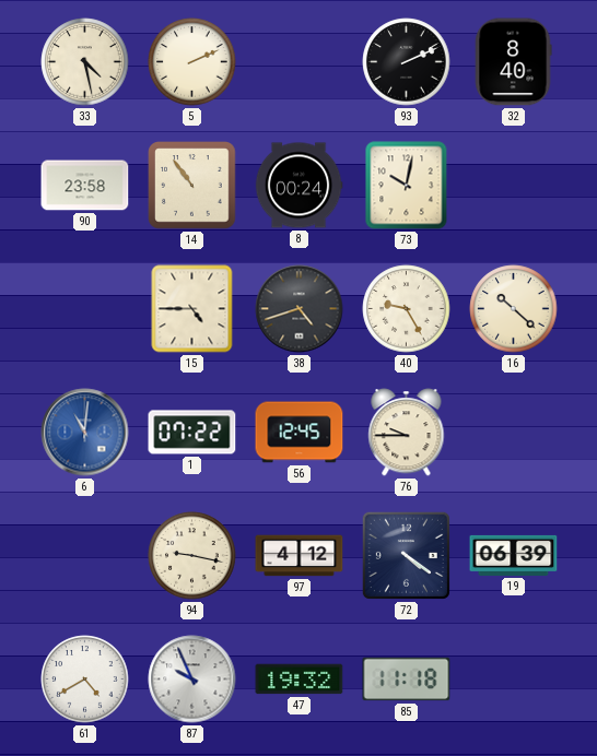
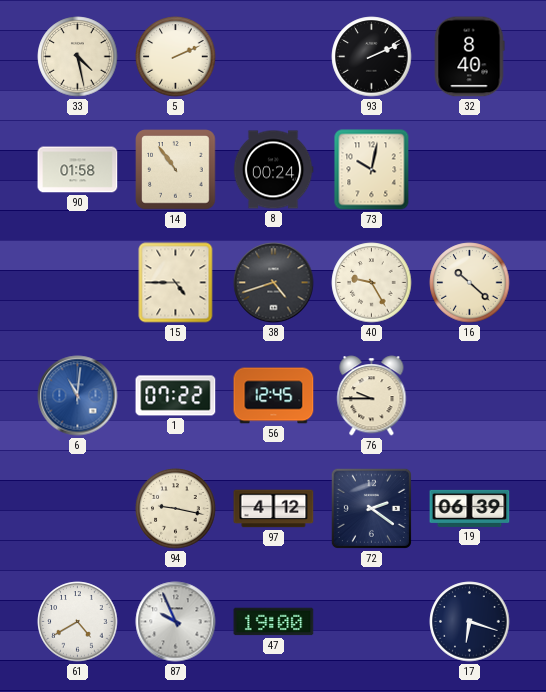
90: 23:58 -> 01:58 (78, 170)
72: 4:21 -> 2:21 (371, 508)
47: 19:32 -> 19:00 (274, 622)
85: 11:18 -> none (407, 680)
17: none -> 6:18 (470, 622)
